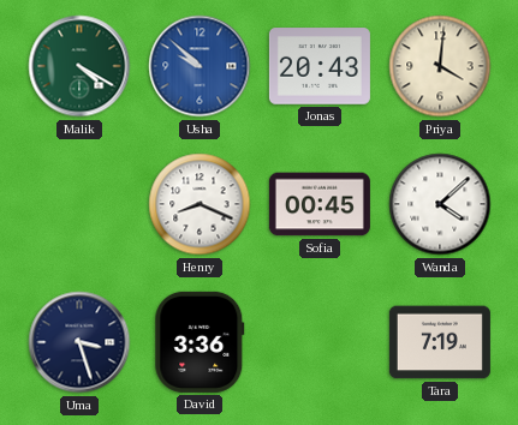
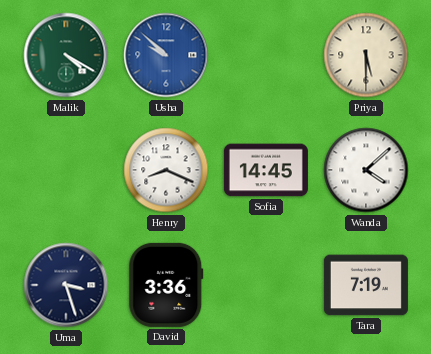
Jonas: 20:43 -> none (320, 66)
Priya: 4:01 -> 5:30 (366, 55)
Sofia: 00:45 -> 14:45 (266, 170)
